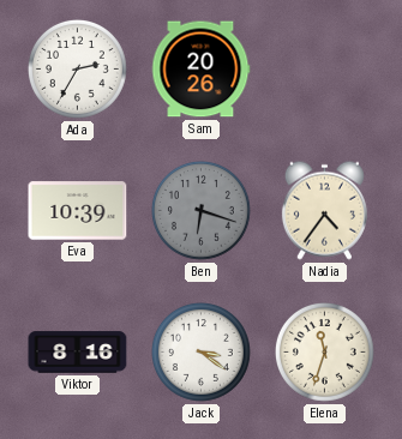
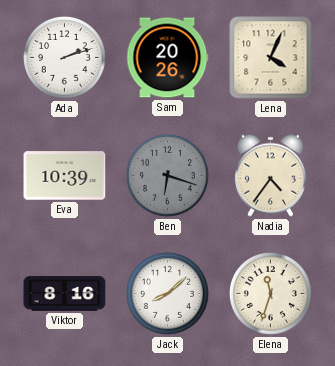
Ada: 2:35 -> 2:12 (64, 57)
Lena: none -> 4:04 (271, 58)
Jack: 3:21 -> 8:08 (167, 293)
